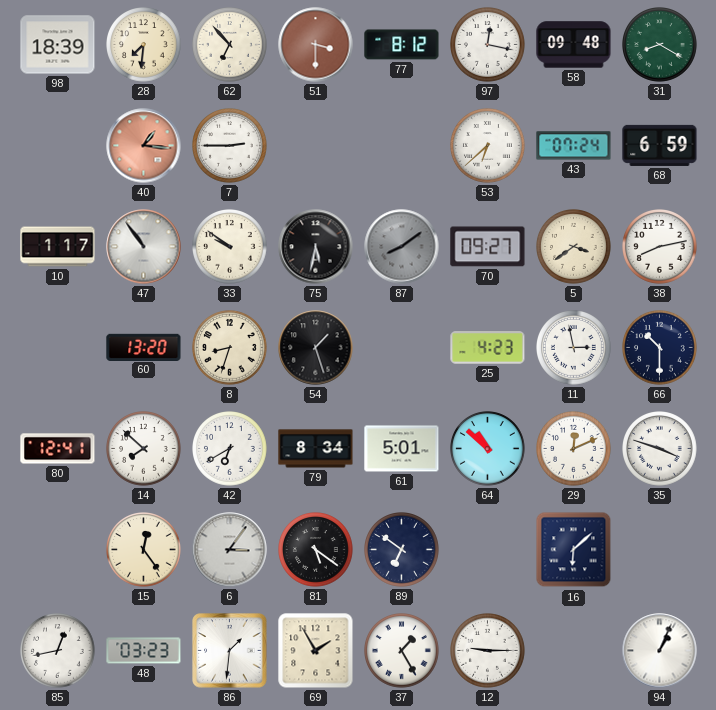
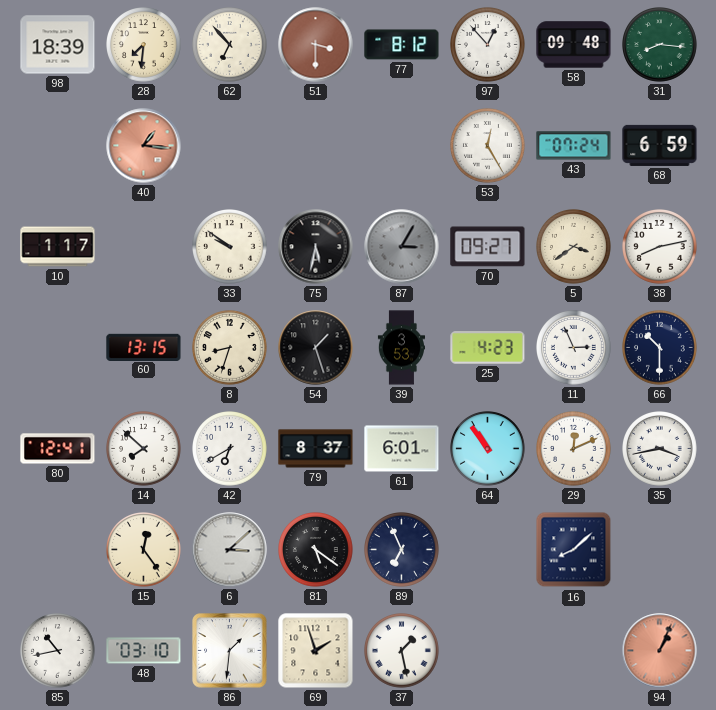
97: 12:17 -> 12:53 (488, 45)
31: 8:20 -> 8:16 (660, 45)
7: 2:45 -> none (230, 146)
53: 6:38 -> 12:25 (488, 146)
47: 10:54 -> none (144, 247)
87: 8:09 -> 3:05 (402, 247)
60: 13:20 -> 13:15 (144, 347)
39: none -> 3:53 (401, 348)
11: 2:58 -> 2:56 (574, 348)
79: 8:34 -> 8:37 (316, 449)
61: 5:01 -> 6:01 (402, 449)
64: 10:52 -> 10:54 (488, 449)
35: 3:48 -> 3:43 (660, 449)
6: 3:06 -> 3:08 (230, 550)
89: 6:51 -> 6:56 (402, 550)
16: 6:08 -> 8:08 (574, 550)
85: 12:43 -> 10:43 (58, 651)
48: 03:23 -> 03:10 (144, 651)
69: 1:55 -> 1:57 (316, 651)
37: 1:25 -> 1:28 (402, 651)
12: 9:15 -> none (488, 651)
94 dial: white -> salmon (660, 651)
